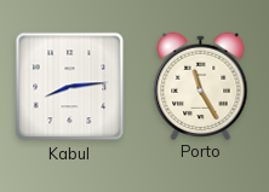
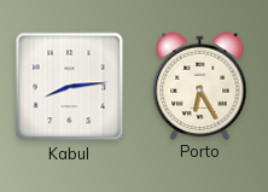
Porto: 11:25 -> 6:25 (200, 86)
